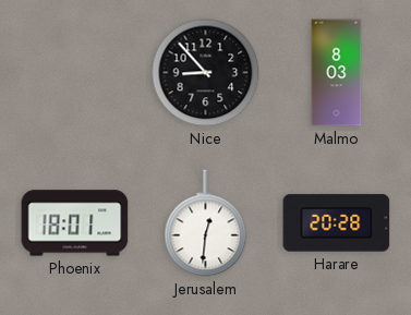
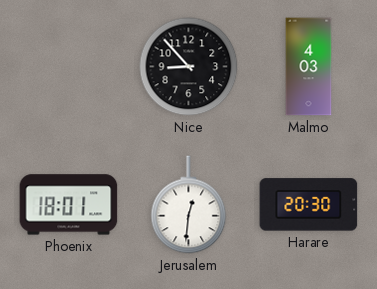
Malmo: 8:03 -> 4:03 (309, 67)
Harare: 20:28 -> 20:30 (309, 205)
